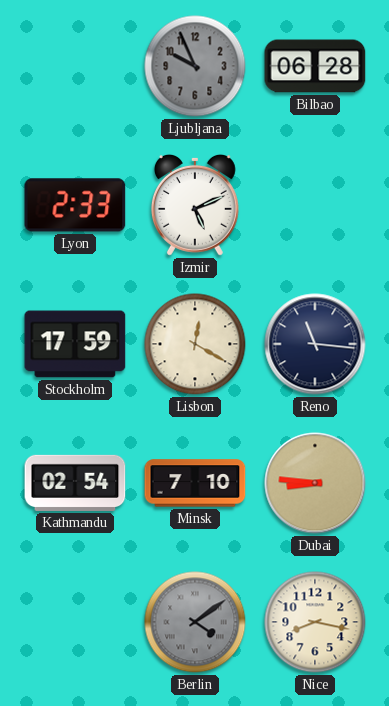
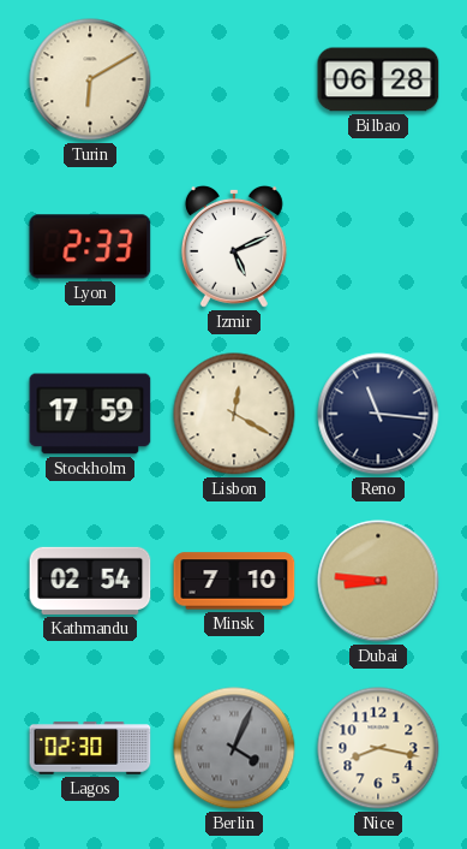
Turin: none -> 6:10 (90, 79)
Ljubljana: 9:56 -> none (195, 66)
Lagos: none -> 02:30 (90, 748)
Berlin: 4:09 -> 4:04 (234, 748)
